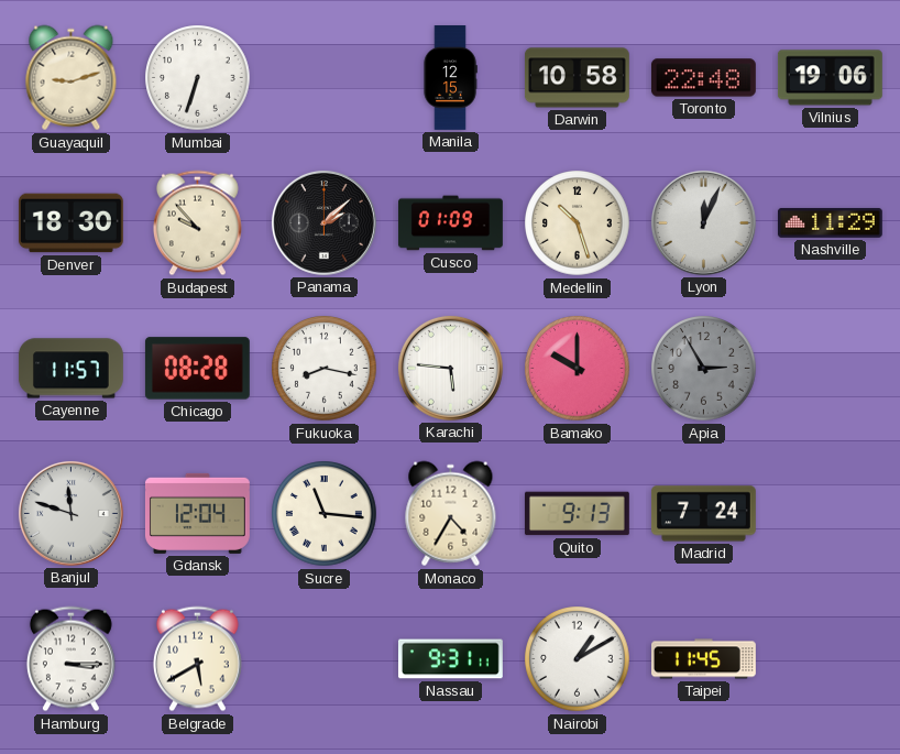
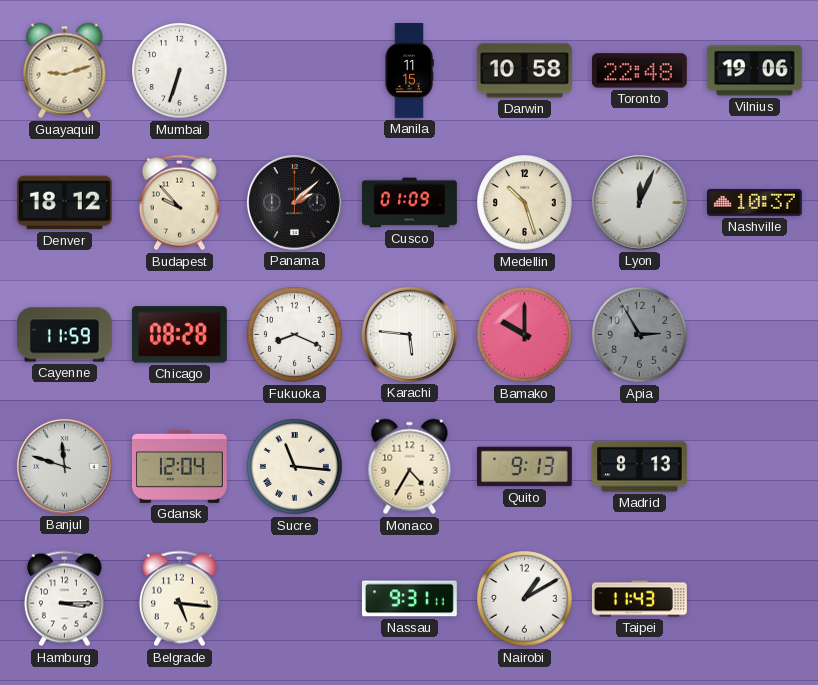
Manila: 12:15 -> 11:15 (409, 71)
Denver: 18:30 -> 18:12 (64, 203)
Nashville: 11:29 -> 10:37 (754, 202)
Cayenne: 11:57 -> 11:59 (64, 335)
Fukuoka: 8:17 -> 8:19 (295, 335)
Madrid: 7:24 -> 8:13 (639, 467)
Belgrade: 5:40 -> 5:16 (179, 599)
Taipei: 11:45 -> 11:43 (640, 599)
